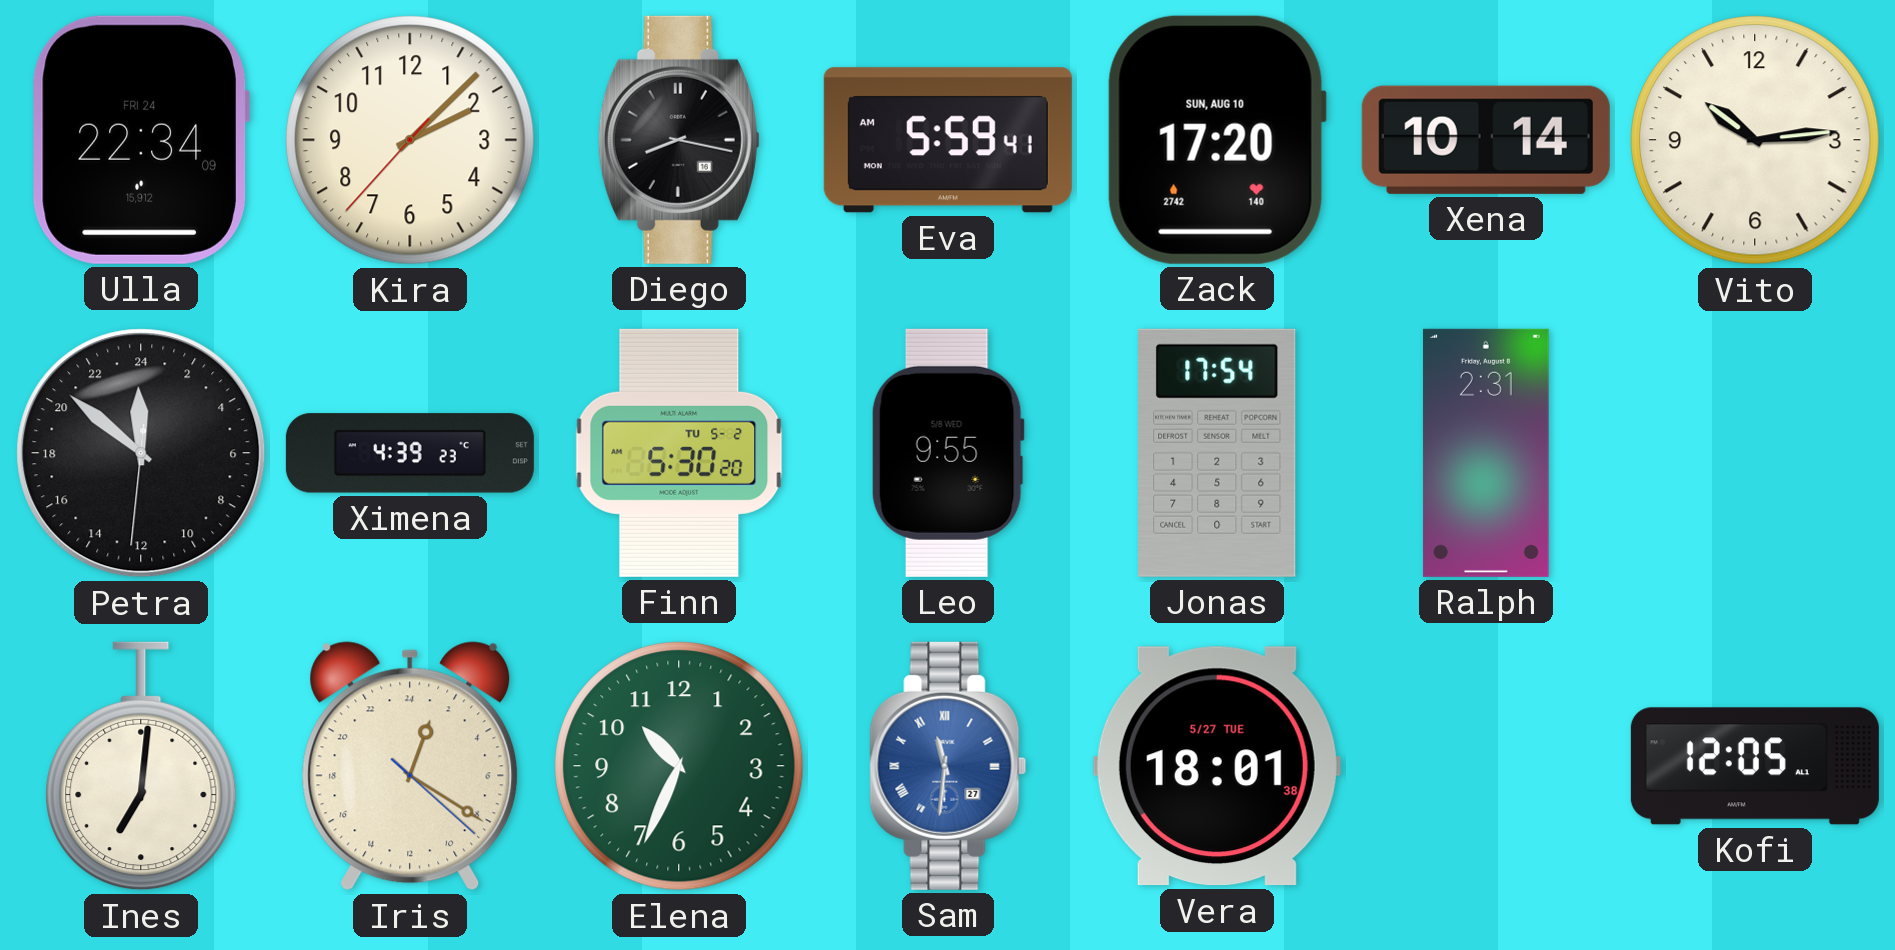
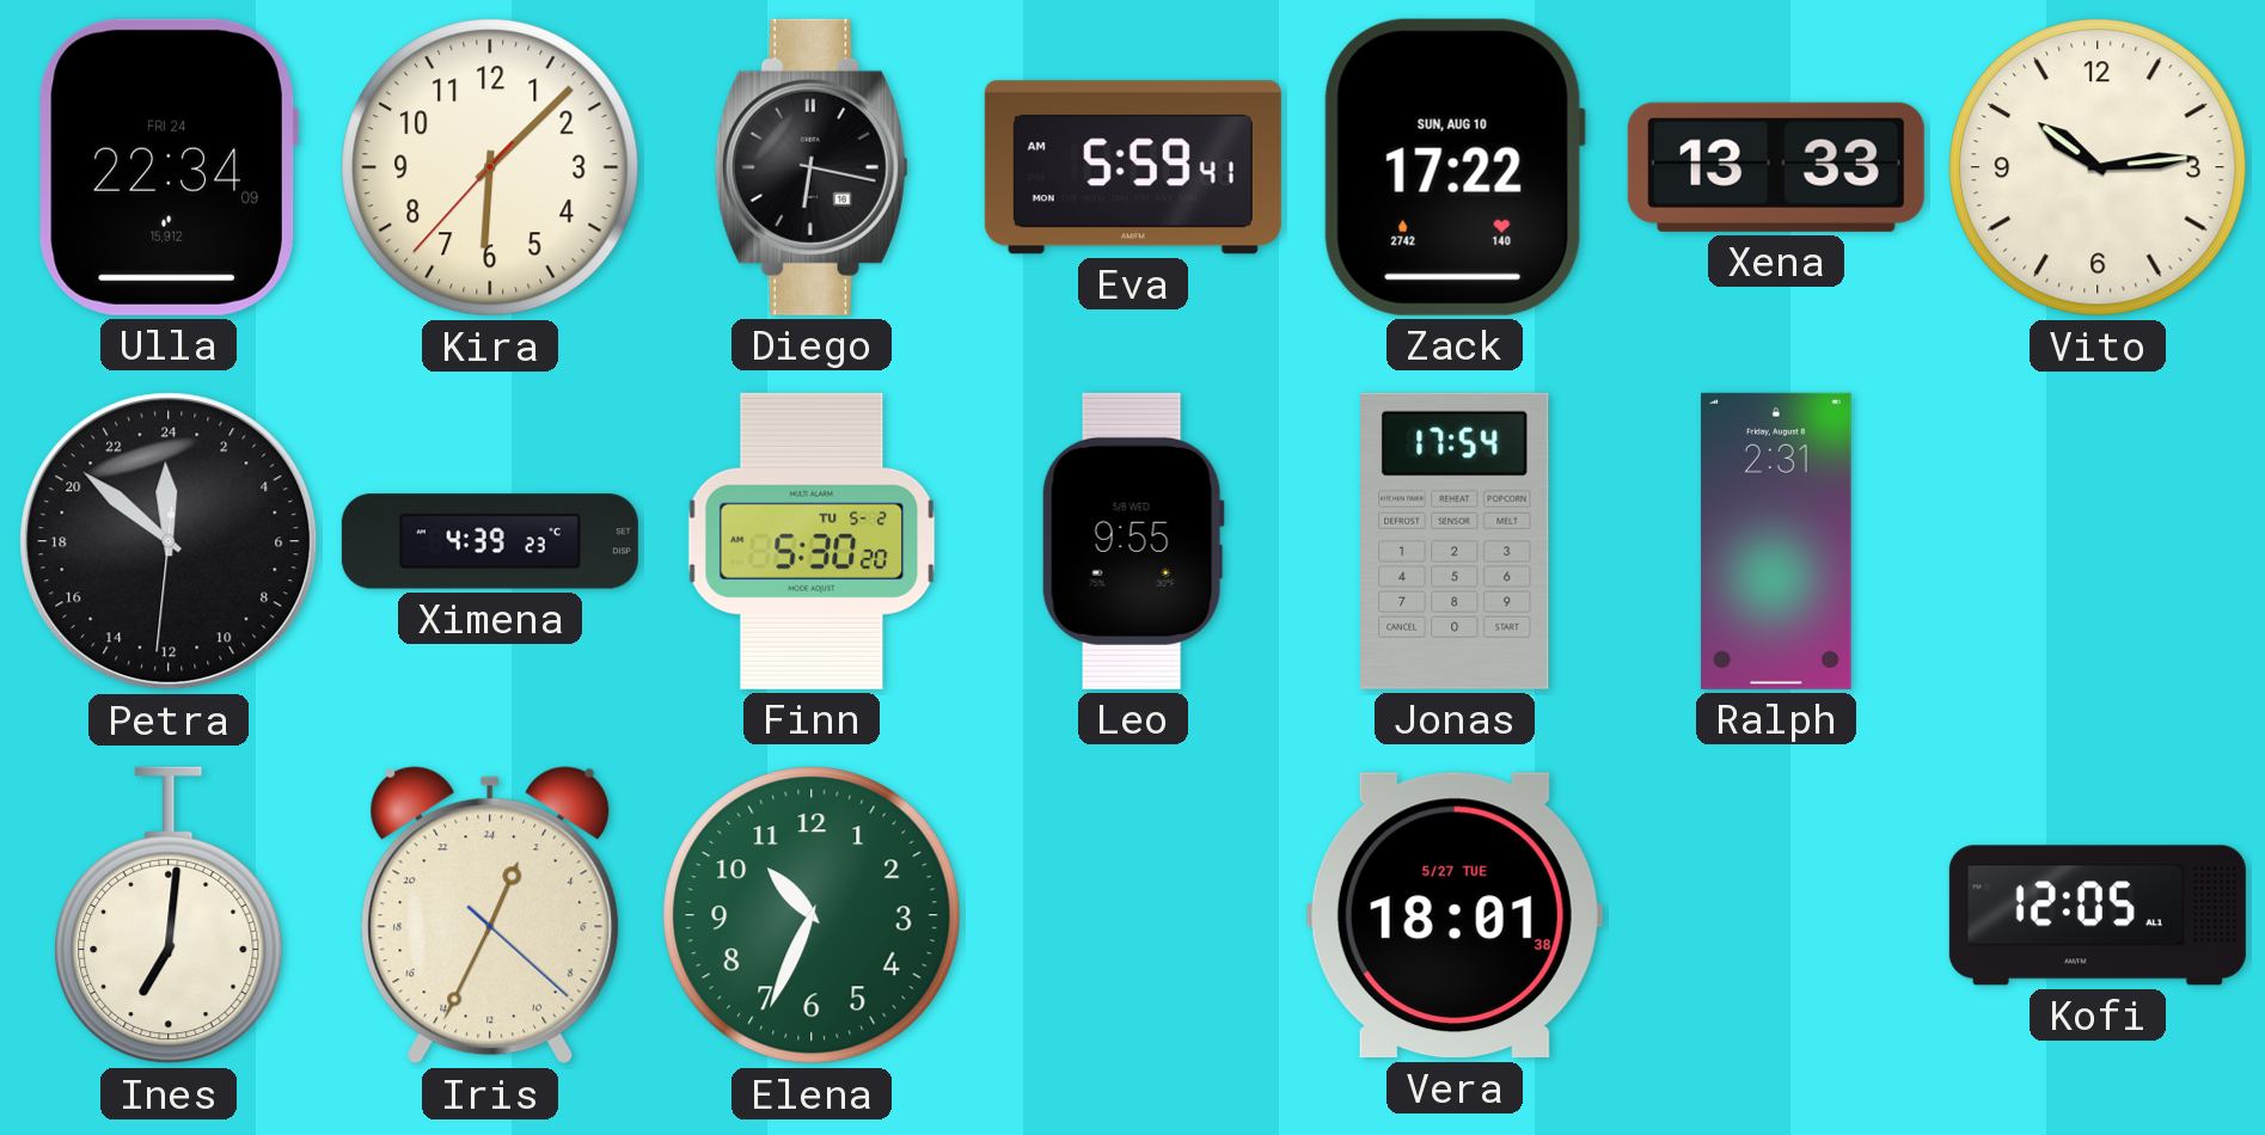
Kira: 2:07 -> 6:07 (490, 167)
Diego: 8:17 -> 6:17 (812, 167)
Zack: 17:20 -> 17:22 (1455, 167)
Xena: 10:14 -> 13:33 (1776, 167)
Iris: 1:20 -> 1:34 (490, 915)
Sam: 11:31 -> none (948, 766)
